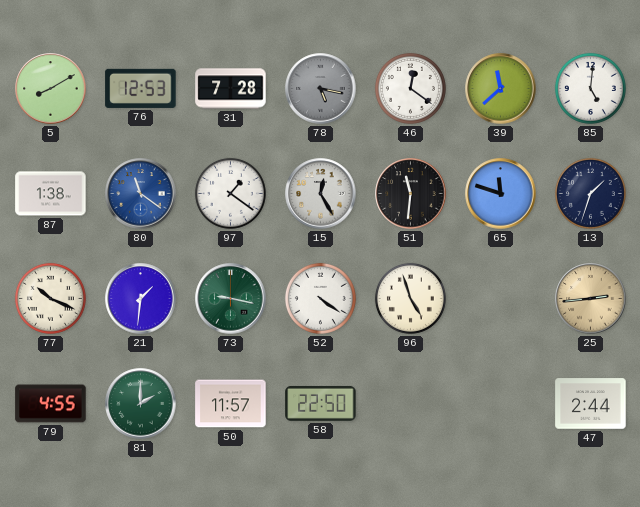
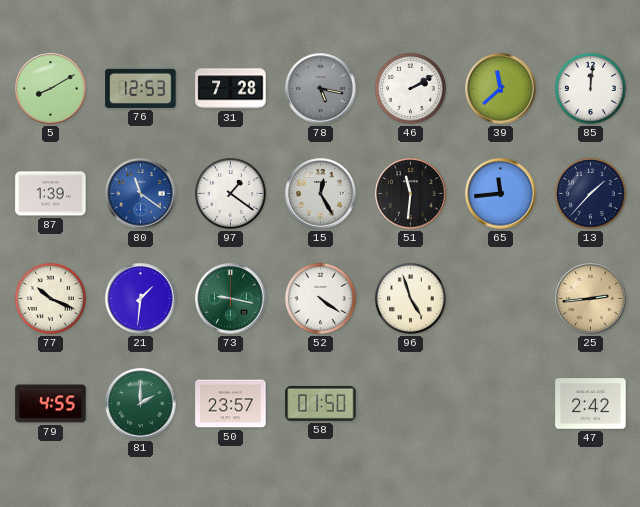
46: 12:21 -> 2:10 (410, 88)
85: 5:01 -> 12:01 (590, 88)
87: 1:38 -> 1:39 (51, 194)
65: 11:48 -> 11:44 (501, 194)
13: 1:33 -> 1:37 (590, 193)
50: 11:57 -> 23:57 (231, 404)
58: 22:50 -> 01:50 (321, 403)
47: 2:44 -> 2:42 (591, 404)
